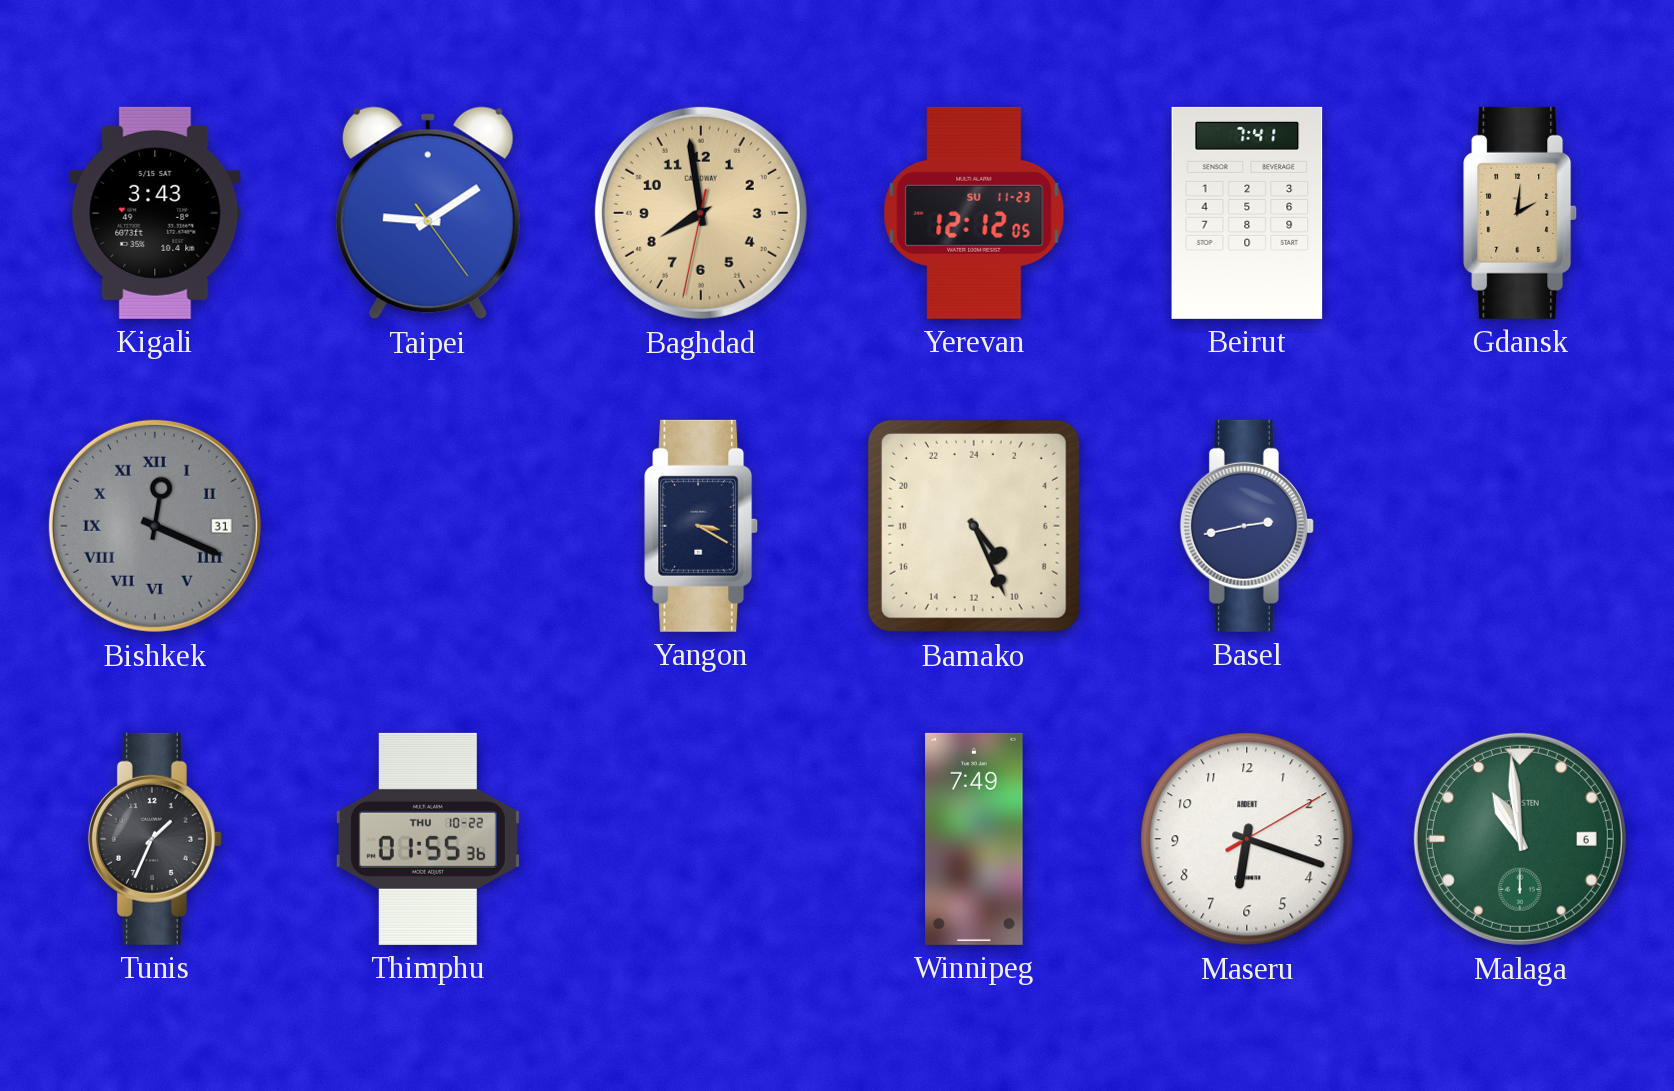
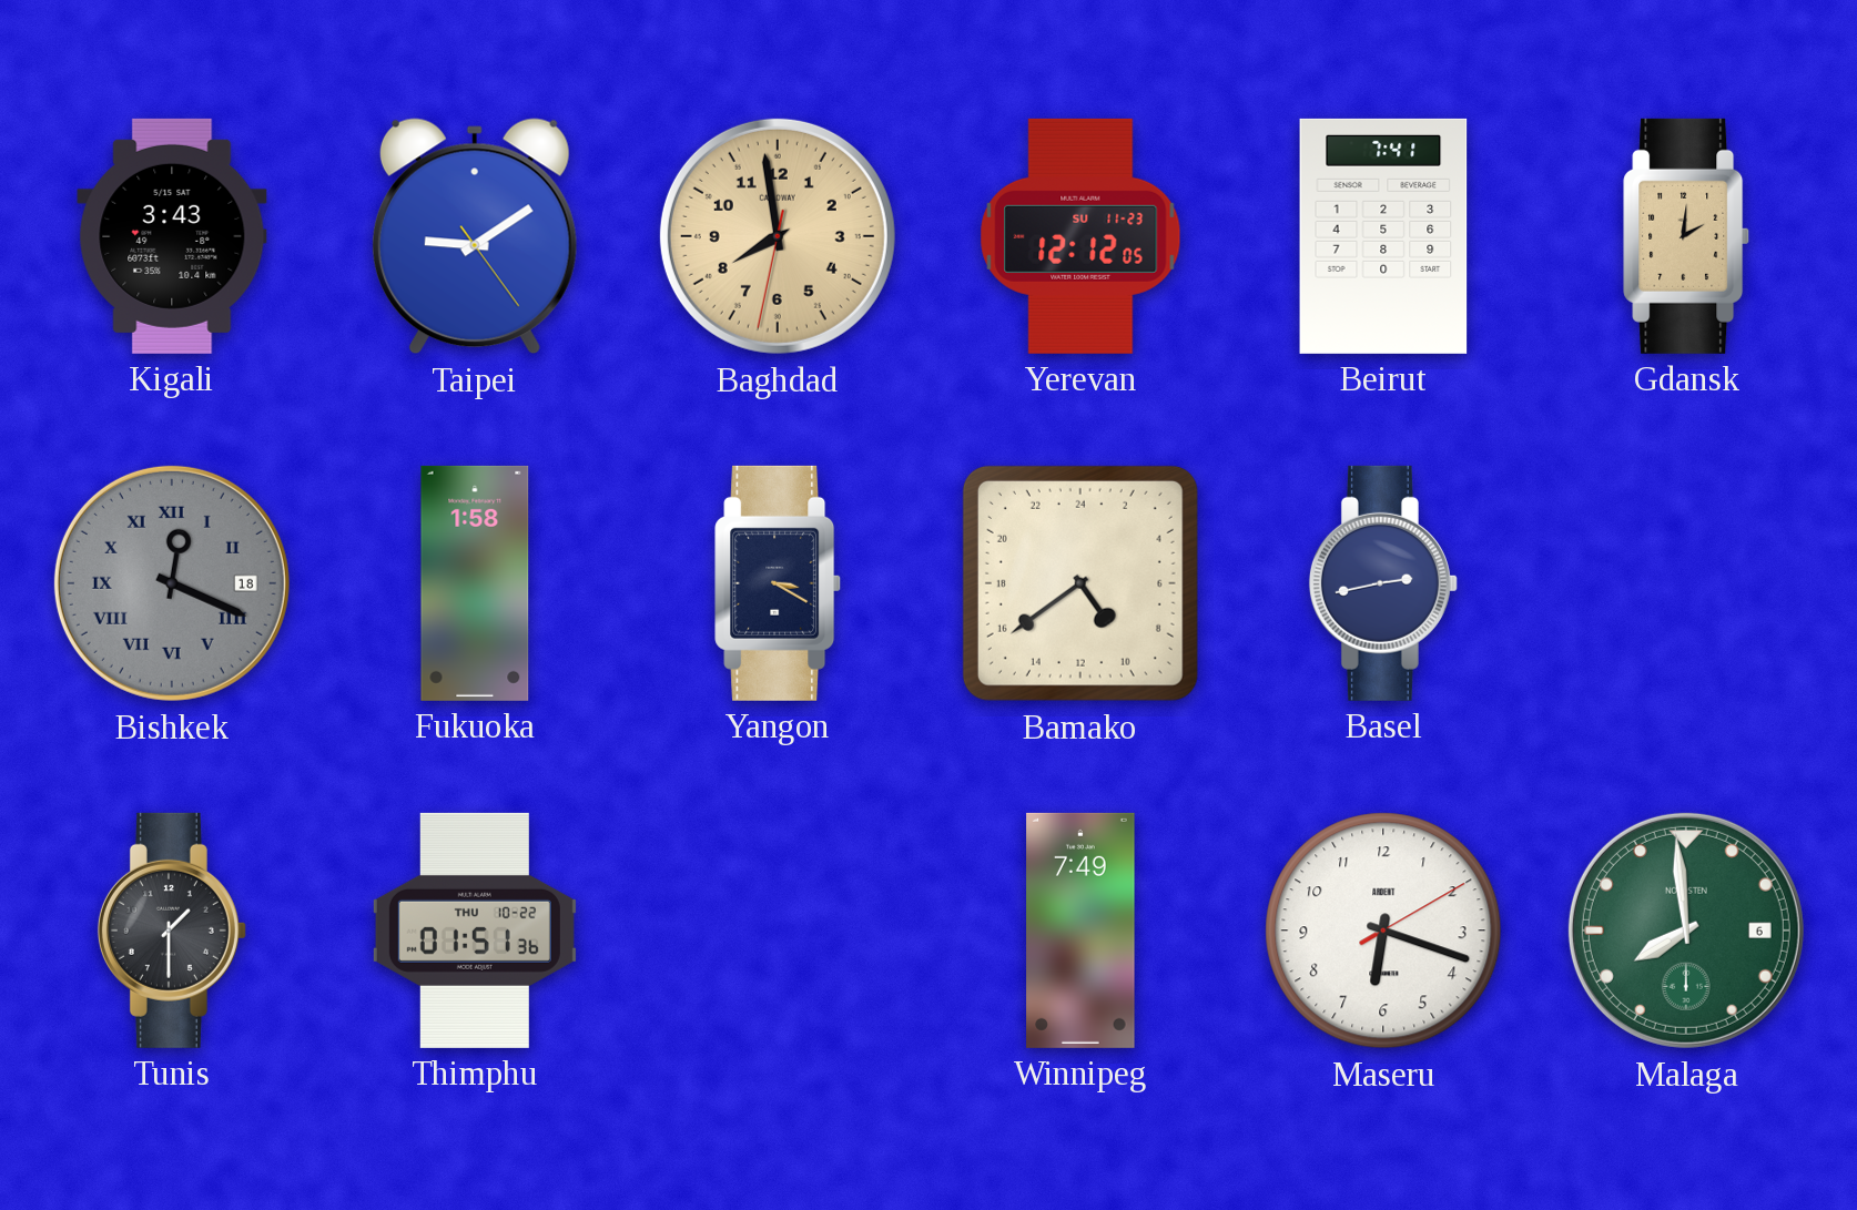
Bishkek date: 31 -> 18 (172, 583)
Fukuoka: none -> 1:58 (475, 583)
Bamako: 9:26 -> 9:39 (1080, 583)
Tunis: 1:34 -> 1:30 (172, 931)
Thimphu: 01:55 -> 01:51 (475, 931)
Malaga: 10:59 -> 7:59 (1686, 931)
